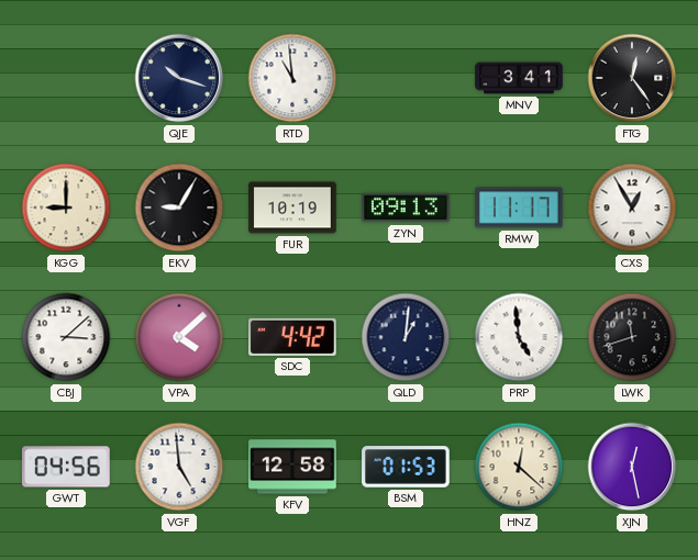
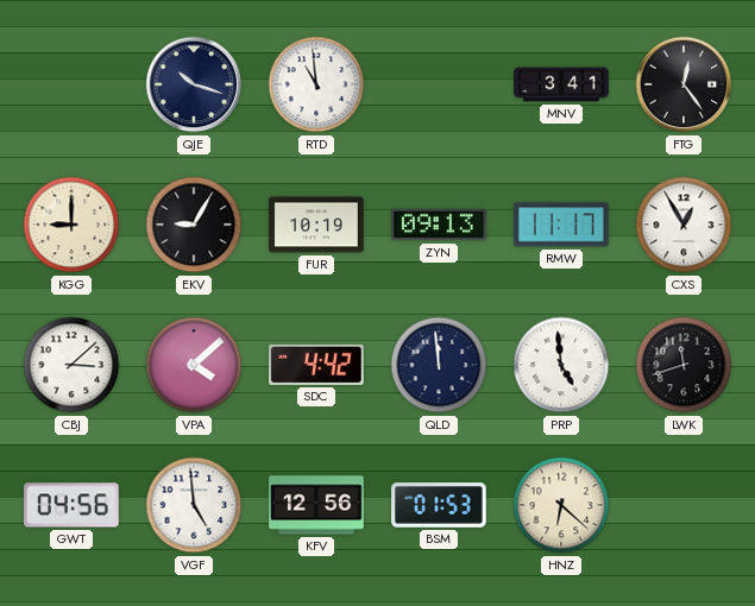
QLD: 1:01 -> 11:59 (439, 365)
KFV: 12:58 -> 12:56 (316, 505)
HNZ: 12:22 -> 6:22 (561, 505)
XJN: 12:28 -> none (632, 467)
